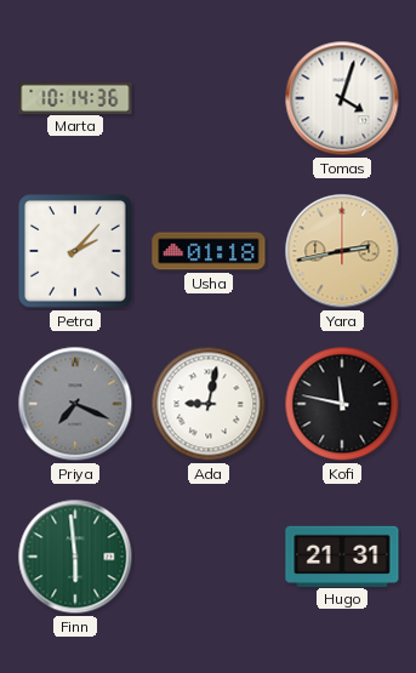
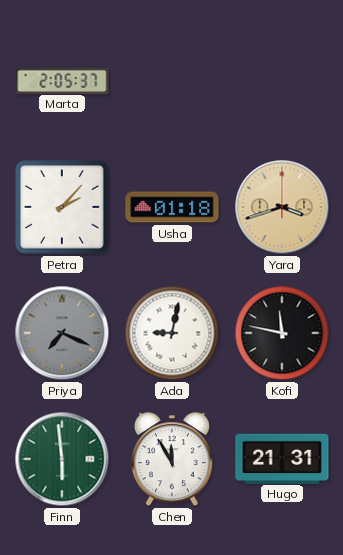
Marta: 10:14 -> 2:05 (62, 80)
Tomas: 4:03 -> none (342, 98)
Yara: 2:43 -> 3:42 (282, 207)
Chen: none -> 11:55 (172, 460)
